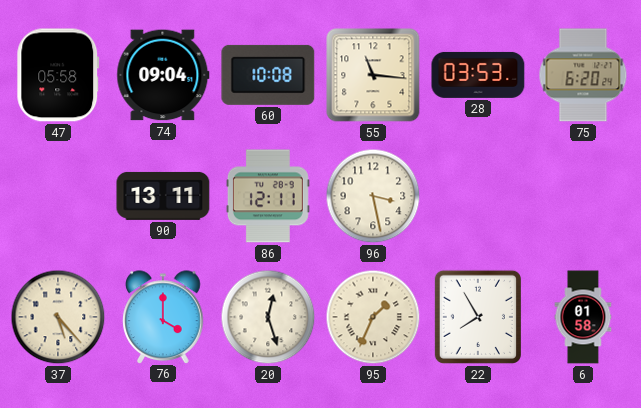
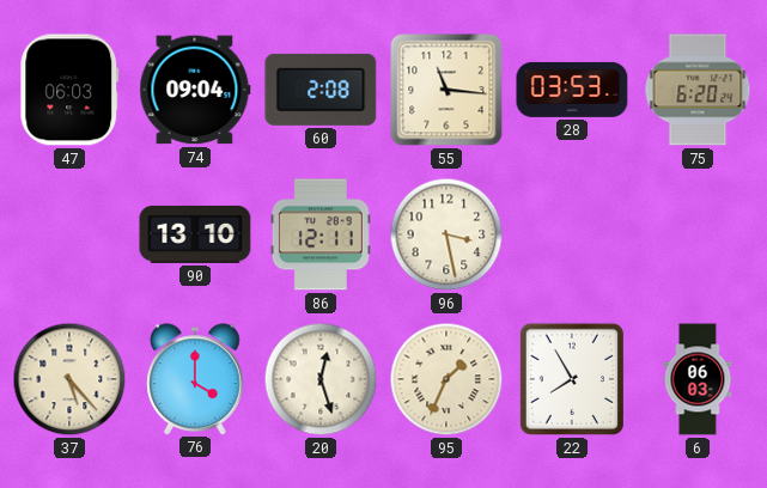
47: 05:58 -> 06:03 (69, 90)
60: 10:08 -> 2:08 (321, 90)
90: 13:11 -> 13:10 (195, 234)
6: 01:58 -> 06:03 (698, 379)
